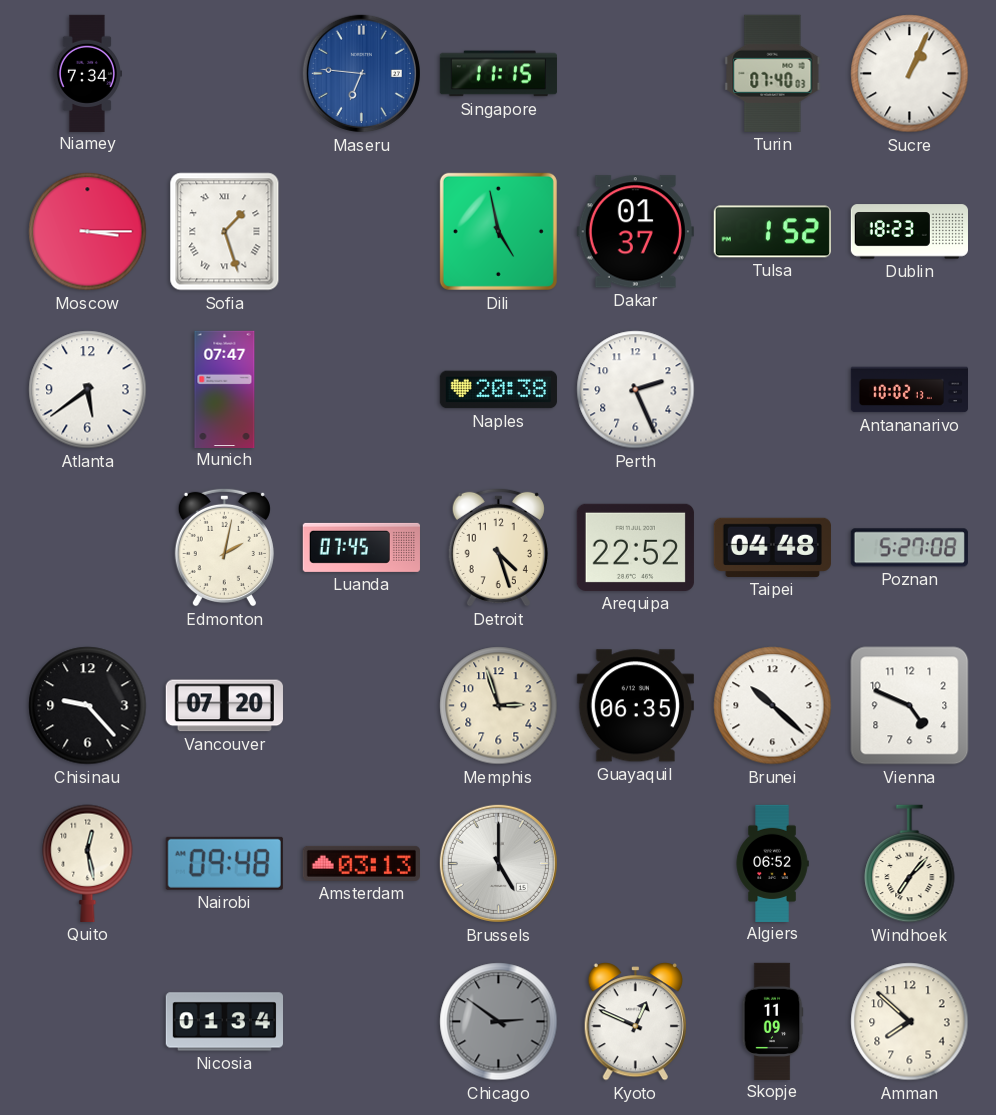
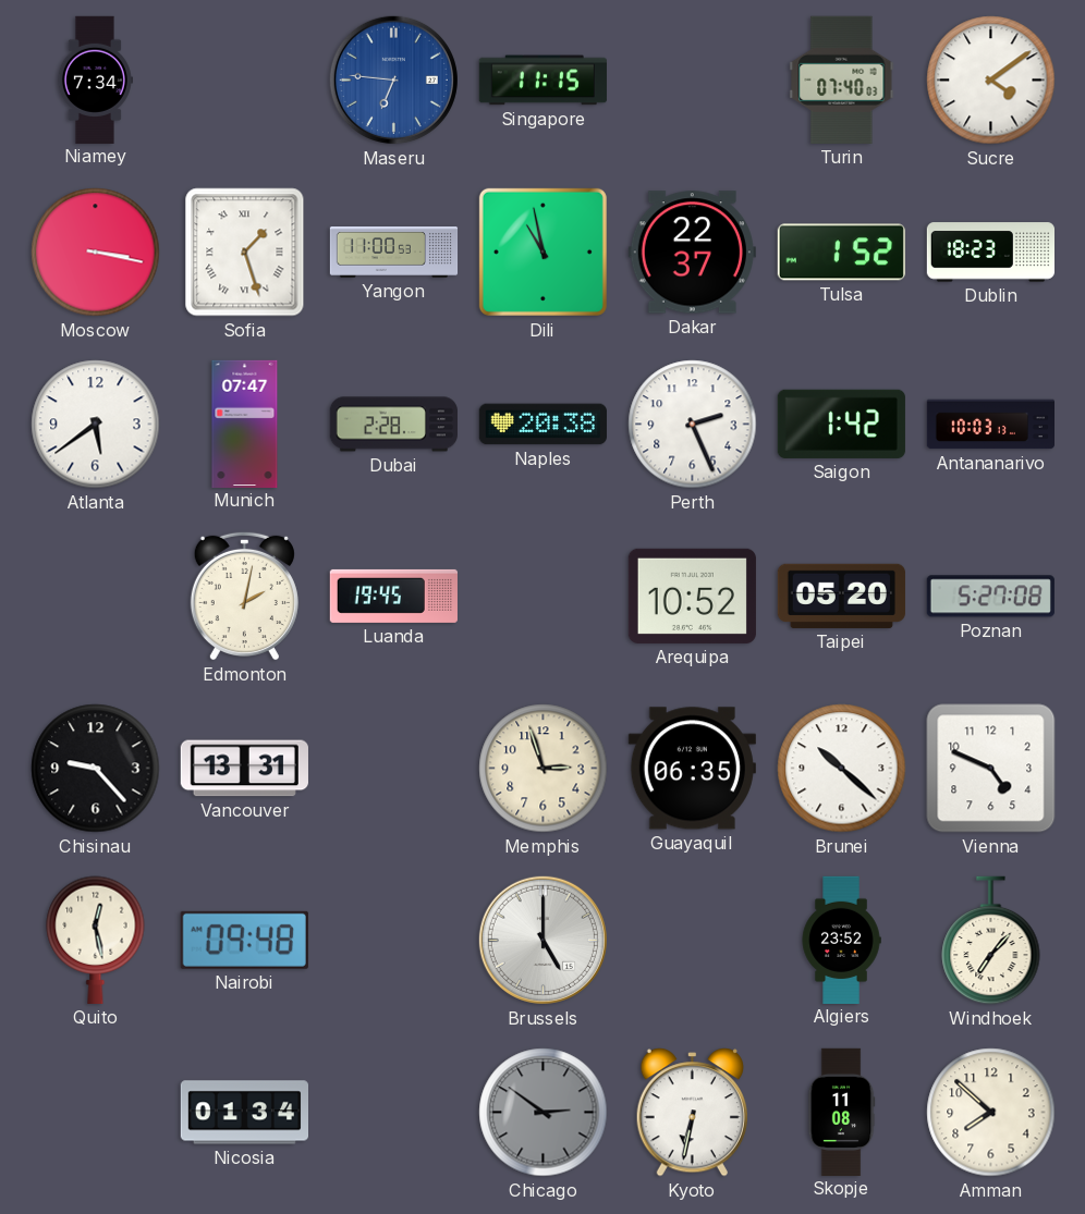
Sucre: 1:04 -> 4:09 (991, 81)
Moscow: 3:15 -> 3:17 (96, 253)
Yangon: none -> 11:00 (394, 253)
Dili: 4:58 -> 10:58 (542, 252)
Dakar: 01:37 -> 22:37 (692, 253)
Dubai: none -> 2:28 (393, 425)
Saigon: none -> 1:42 (841, 424)
Antananarivo: 10:02 -> 10:03 (990, 425)
Luanda: 07:45 -> 19:45 (393, 596)
Detroit: 4:27 -> none (498, 547)
Arequipa: 22:52 -> 10:52 (692, 596)
Taipei: 04:48 -> 05:20 (841, 596)
Vancouver: 07:20 -> 13:31 (244, 769)
Amsterdam: 03:13 -> none (361, 863)
Algiers: 06:52 -> 23:52 (841, 940)
Kyoto: 12:49 -> 6:32 (692, 1113)
Skopje: 11:09 -> 11:08 (841, 1112)
